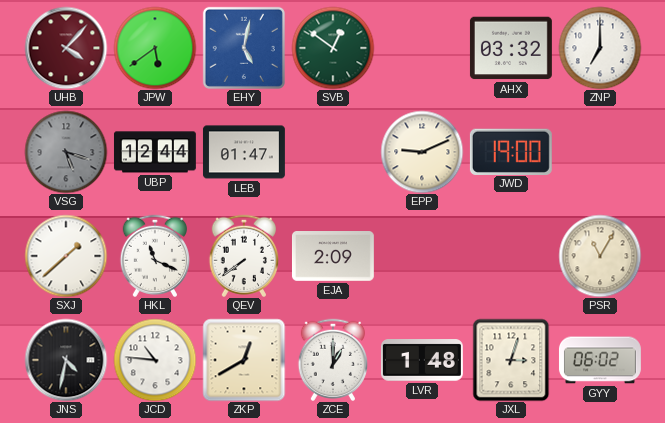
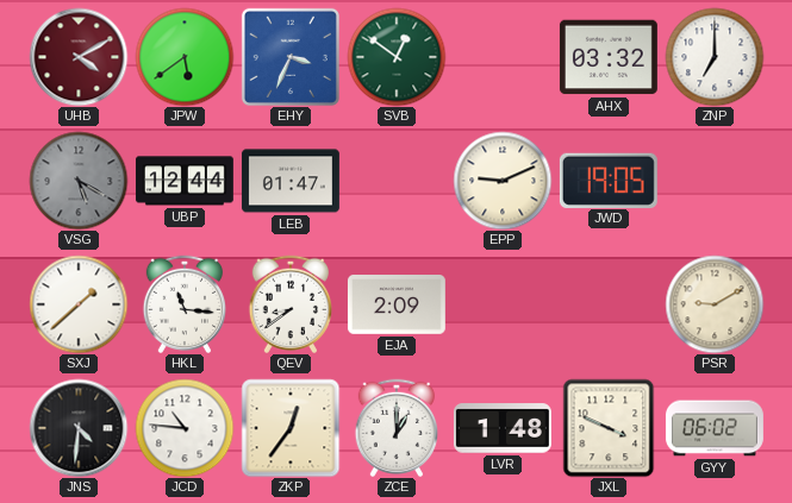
UHB: 4:07 -> 4:10 (79, 57)
EHY: 5:02 -> 3:34 (291, 57)
VSG: 5:18 -> 5:20 (79, 181)
JWD: 19:00 -> 19:05 (609, 180)
HKL: 11:19 -> 11:16 (183, 303)
QEV: 7:39 -> 8:39 (289, 303)
PSR: 11:05 -> 9:10 (715, 304)
JNS: 4:32 -> 4:31 (79, 428)
ZKP: 12:40 -> 12:36 (291, 428)
JXL: 3:03 -> 3:49 (609, 428)
